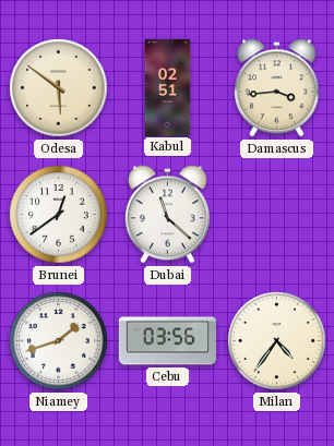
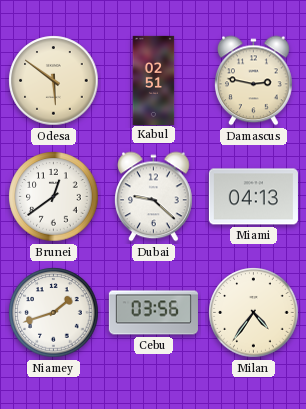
Damascus: 3:44 -> 2:47 (254, 81)
Dubai: 11:22 -> 9:22 (154, 197)
Miami: none -> 04:13 (253, 197)
